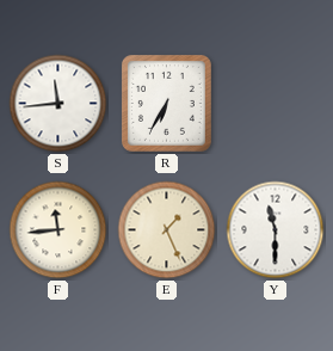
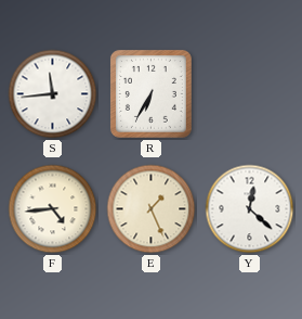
F: 11:44 -> 4:44 (53, 209)
Y: 11:30 -> 12:22 (250, 209)
